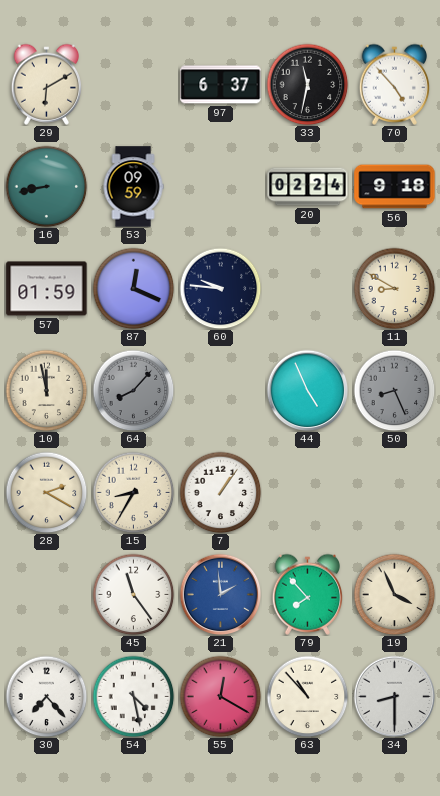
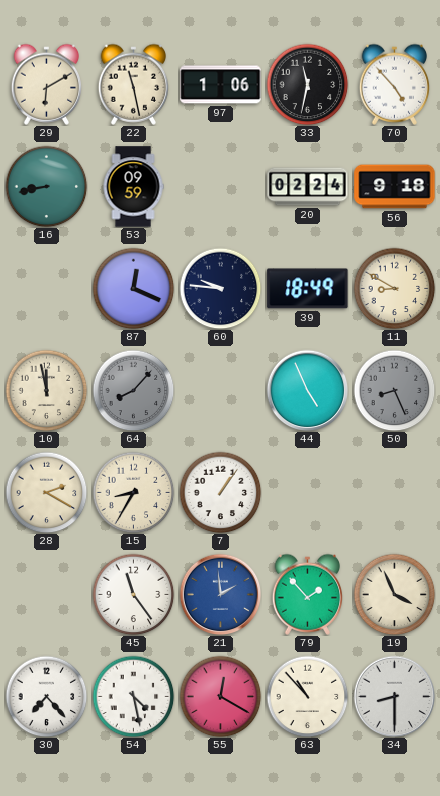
22: none -> 11:28 (134, 84)
97: 6:37 -> 1:06 (221, 85)
57: 01:59 -> none (47, 289)
39: none -> 18:49 (308, 289)
79: 7:53 -> 1:53 (308, 594)
